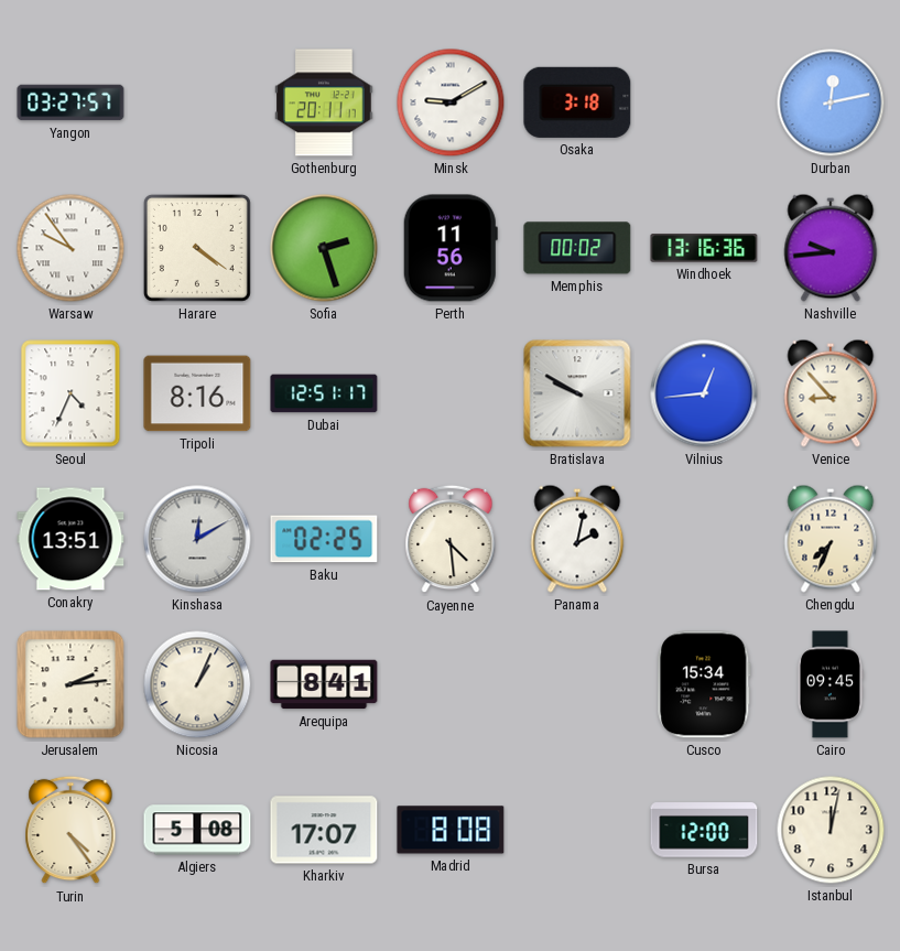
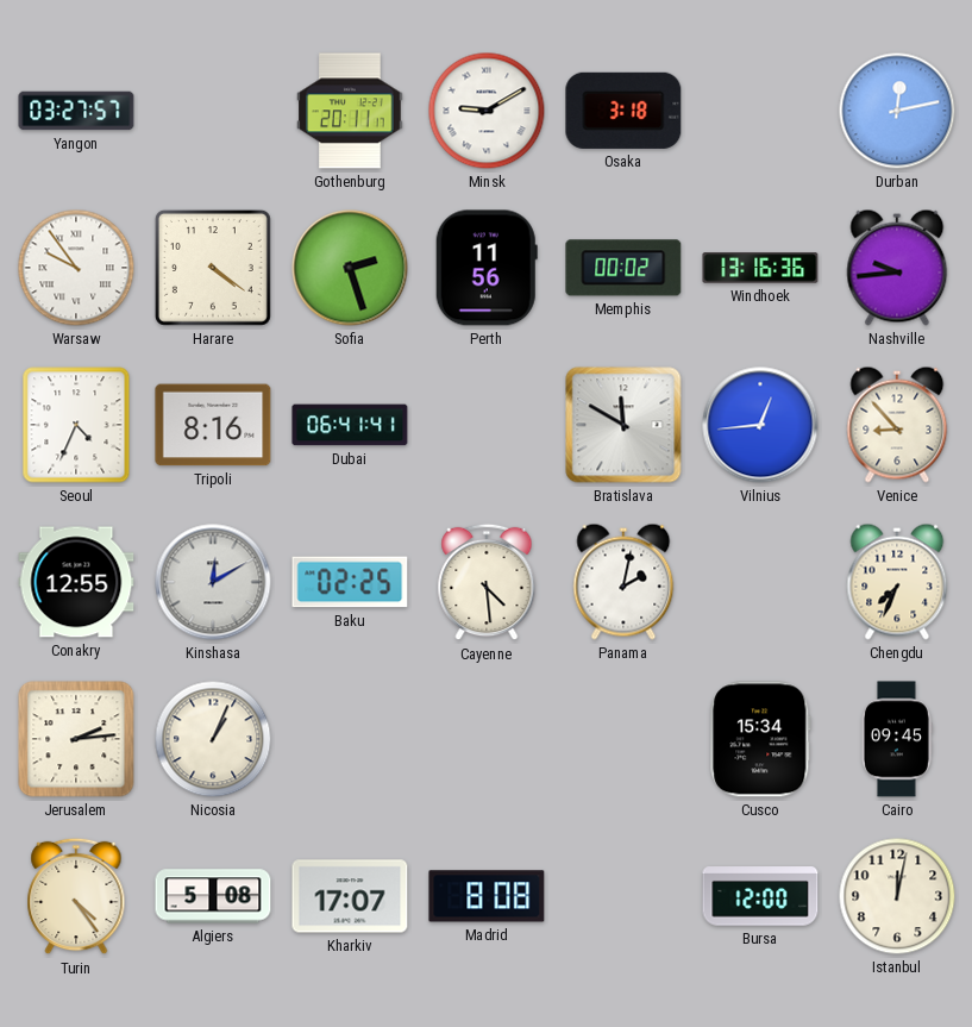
Dubai: 12:51 -> 06:41 (350, 425)
Bratislava: 9:50 -> 11:50 (623, 425)
Conakry: 13:51 -> 12:55 (76, 582)
Arequipa: 8:41 -> none (324, 684)
